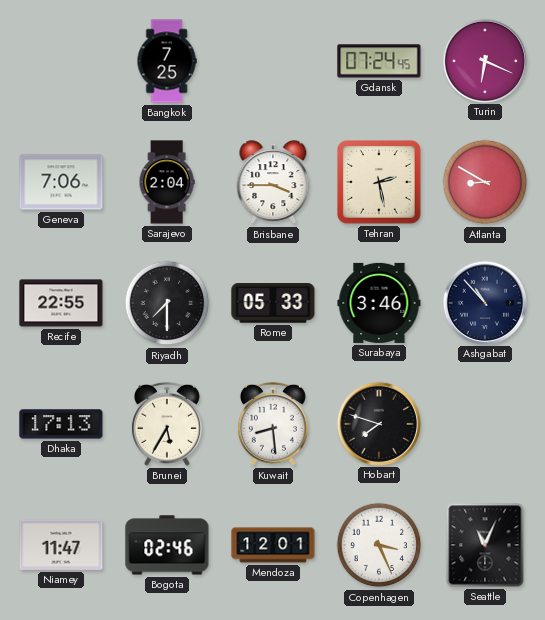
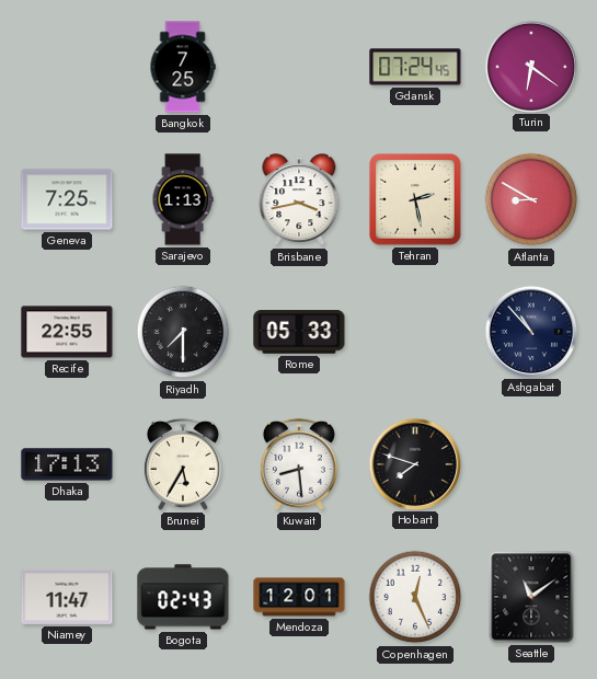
Turin: 6:19 -> 6:21 (530, 66)
Geneva: 7:06 -> 7:25 (67, 199)
Sarajevo: 2:04 -> 1:13 (183, 199)
Brisbane: 3:45 -> 3:43 (299, 200)
Surabaya: 3:46 -> none (379, 303)
Bogota: 02:46 -> 02:43 (183, 597)
Copenhagen: 3:26 -> 12:26 (415, 597)
Seattle: 11:04 -> 11:09 (531, 597)
